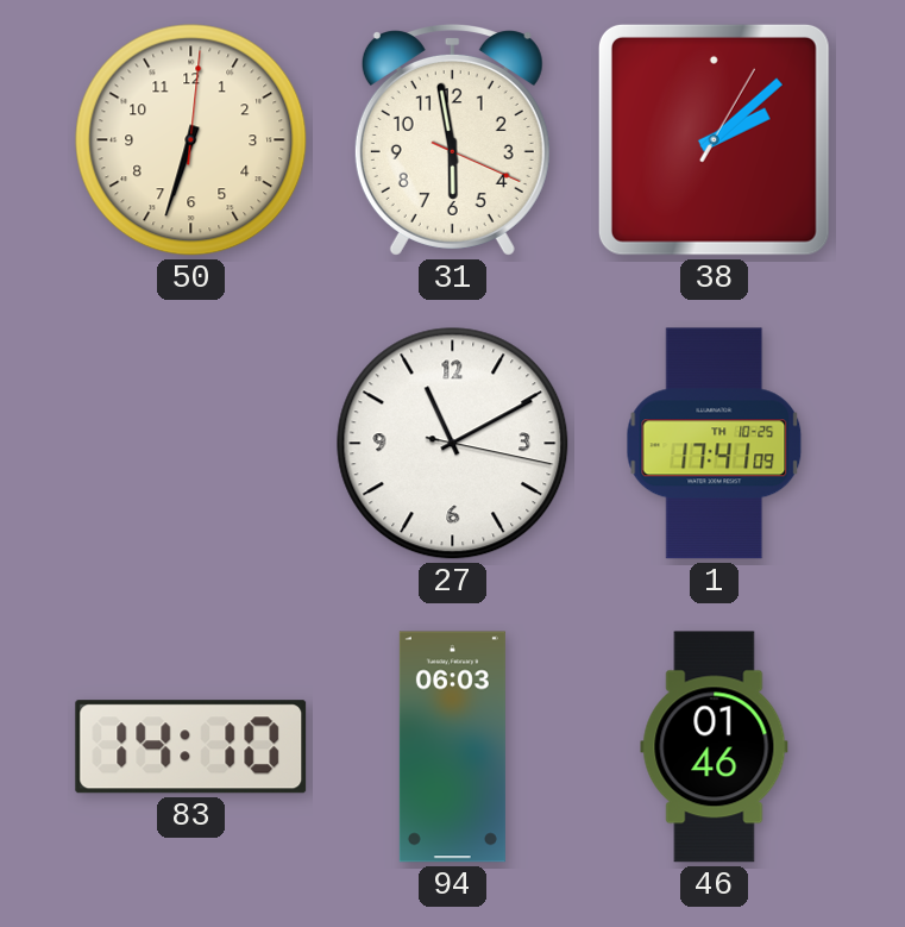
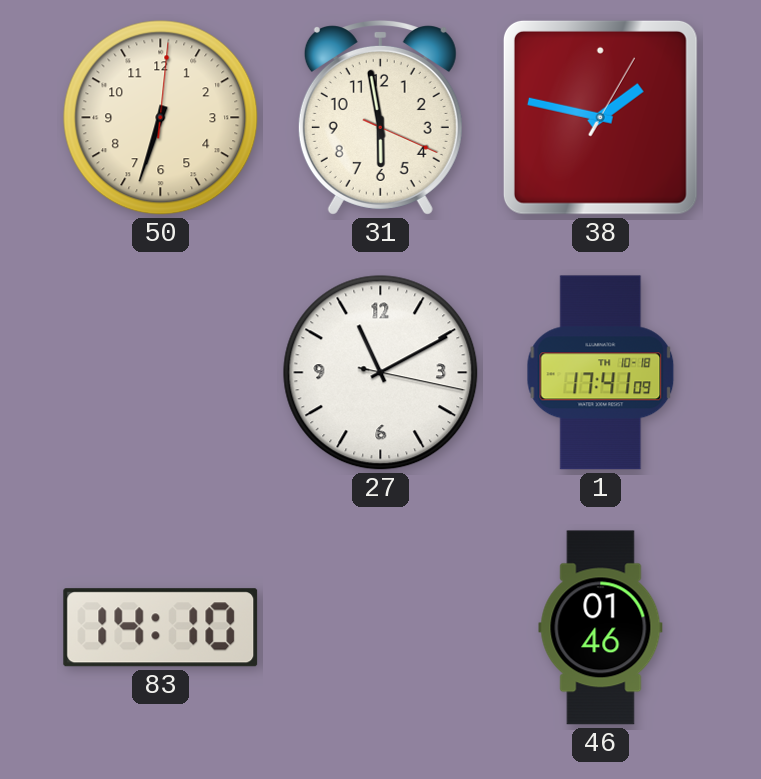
38: 2:08 -> 1:47 (600, 117)
1 date: TH 10-25 -> TH 10-18 (601, 373)
94: 06:03 -> none (452, 747)
